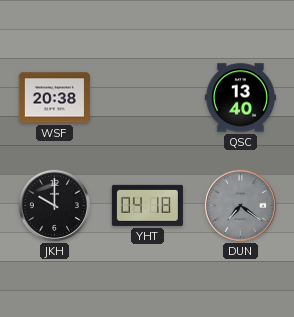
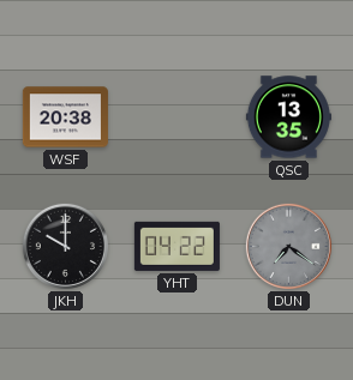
QSC: 13:40 -> 13:35 (288, 117)
YHT: 04:18 -> 04:22 (176, 246)
